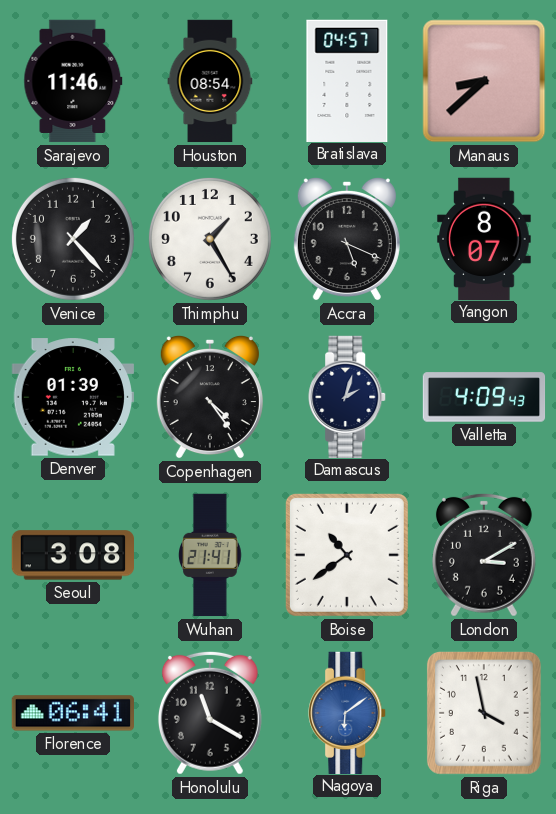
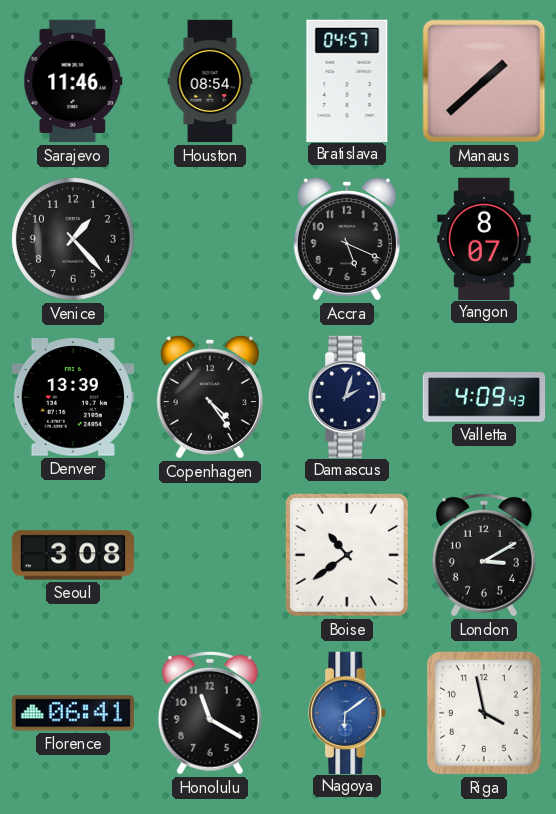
Manaus: 8:38 -> 1:38 (484, 81)
Thimphu: 1:25 -> none (210, 239)
Denver: 01:39 -> 13:39 (73, 397)
Wuhan: 21:41 -> none (211, 555)
